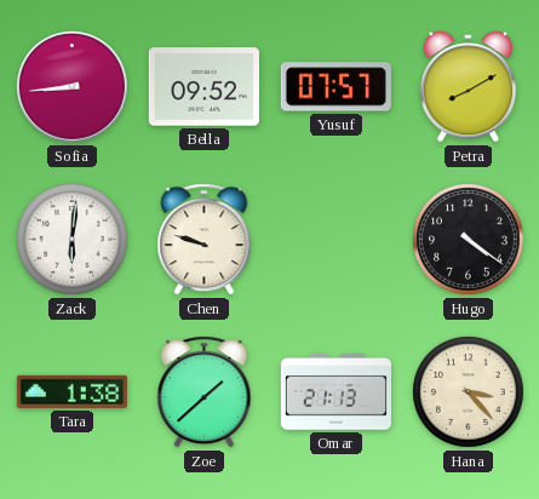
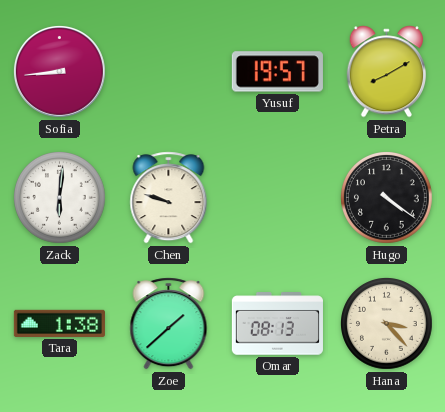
Bella: 09:52 -> none (203, 87)
Yusuf: 07:57 -> 19:57 (277, 72)
Omar: 21:13 -> 08:13 (277, 324)
